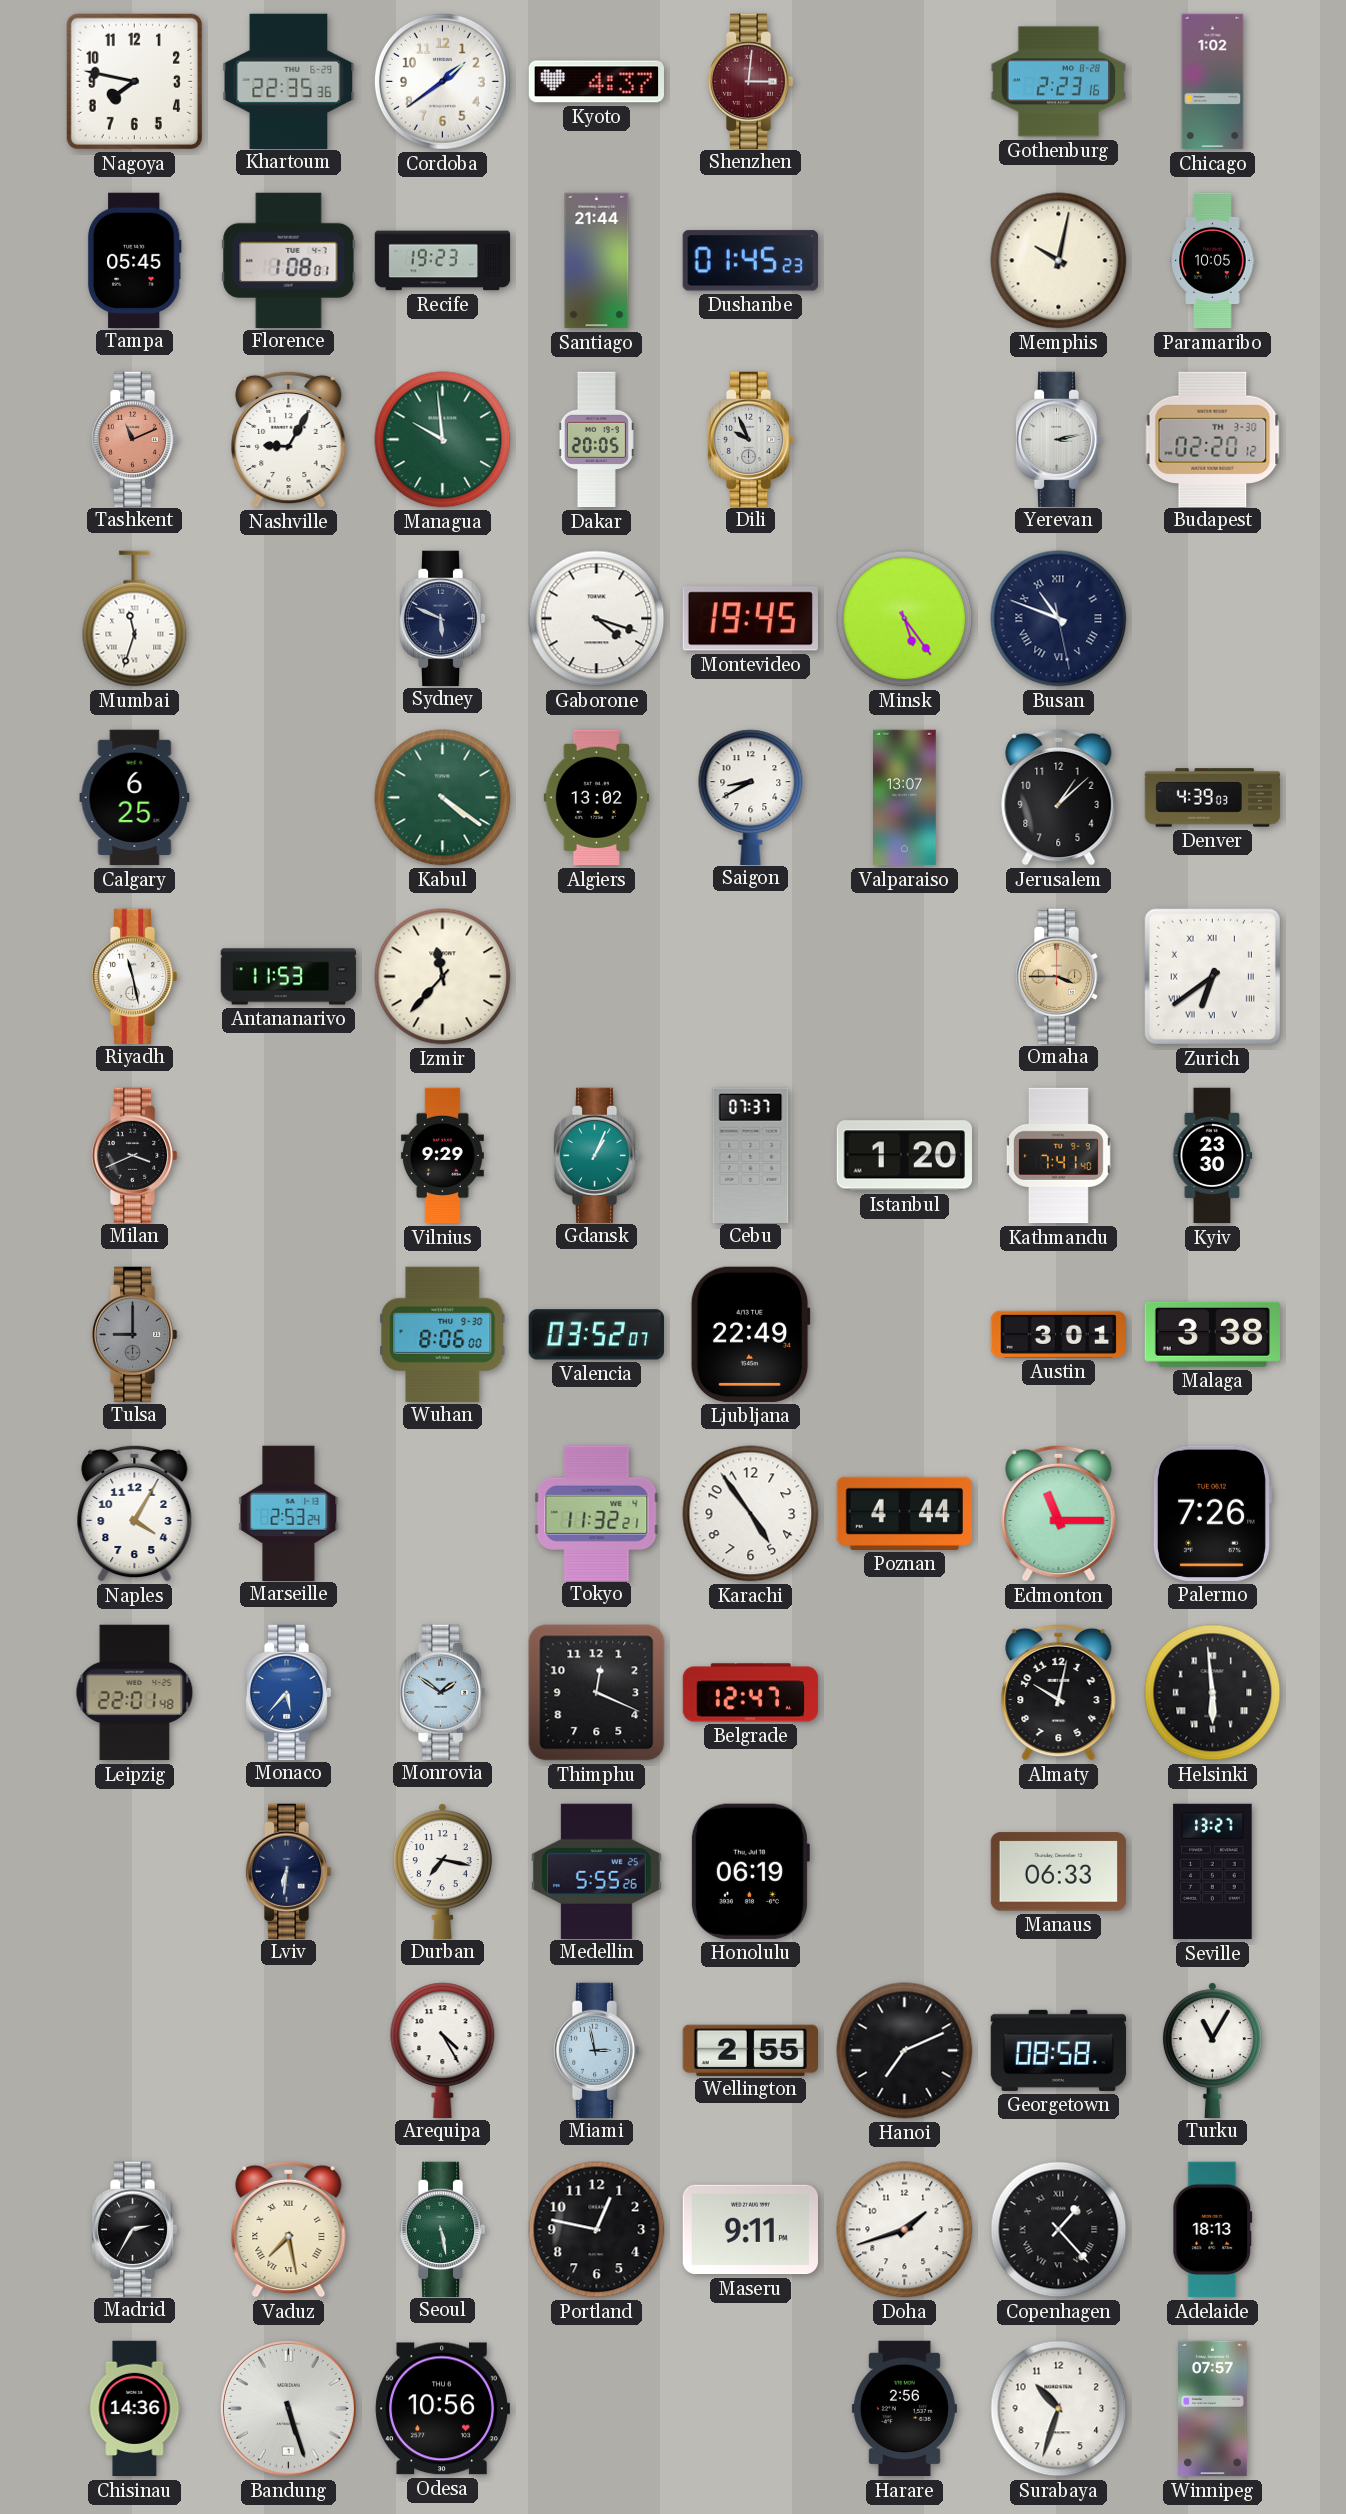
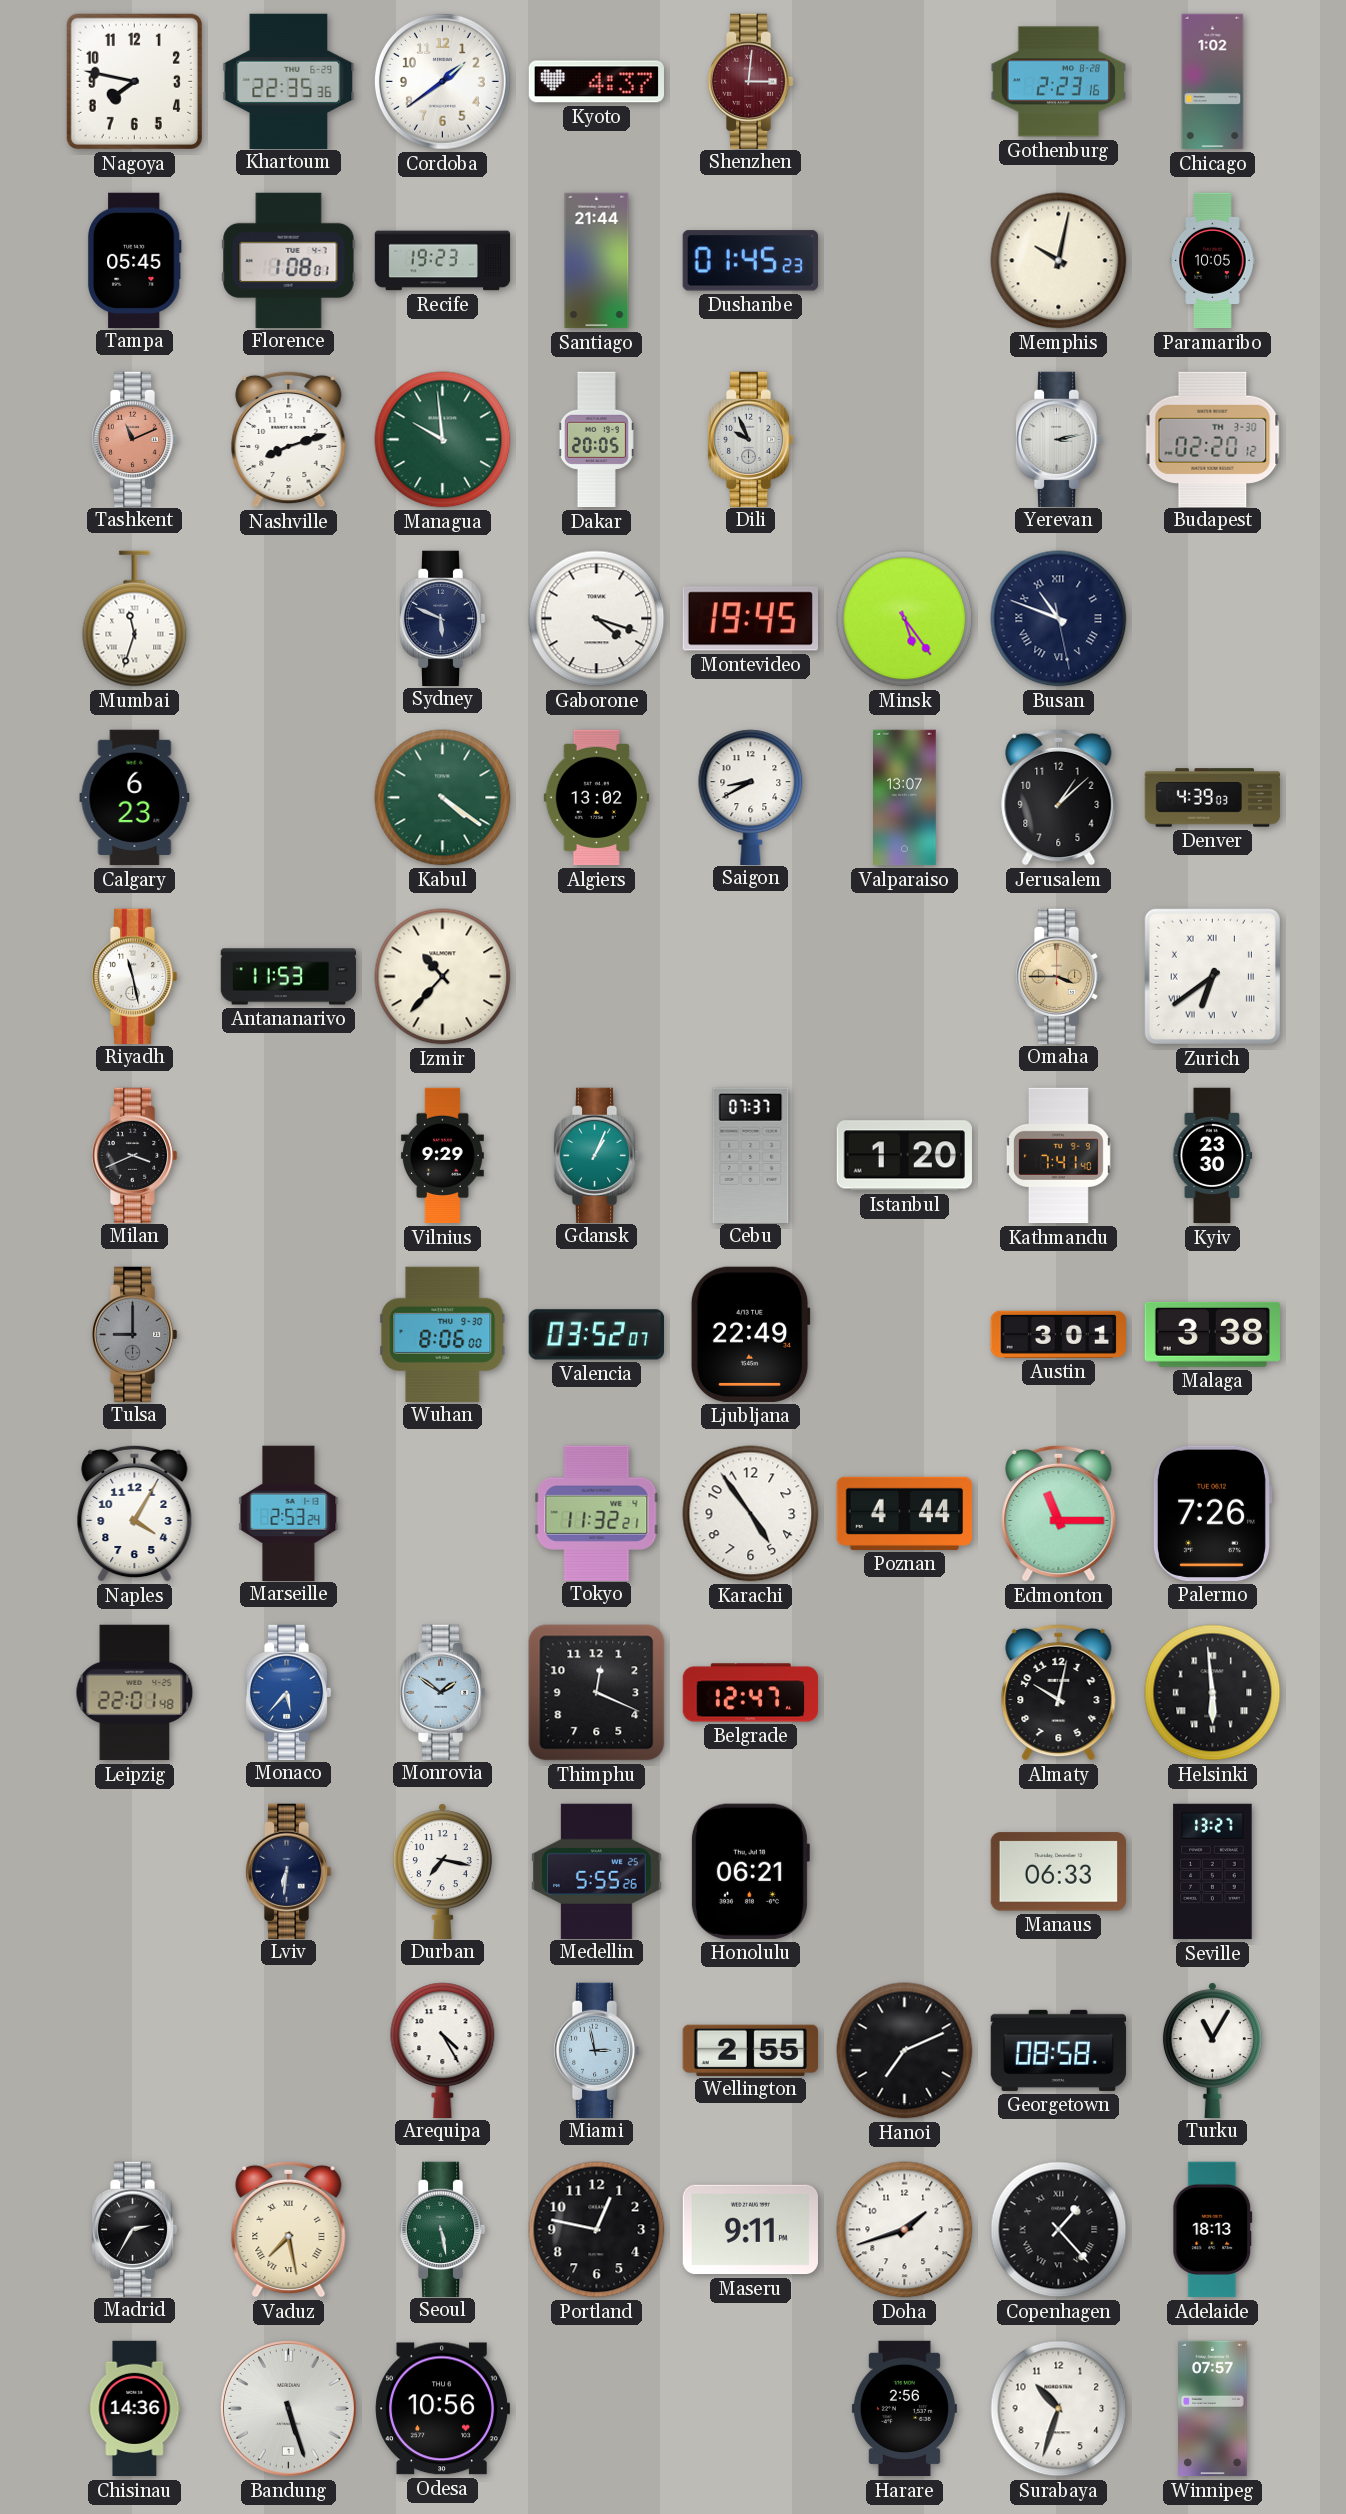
Nashville: 9:05 -> 8:12 (289, 439)
Calgary: 6:25 -> 6:23 (135, 798)
Izmir: 11:37 -> 10:37 (443, 977)
Honolulu: 06:19 -> 06:21 (750, 1871)
